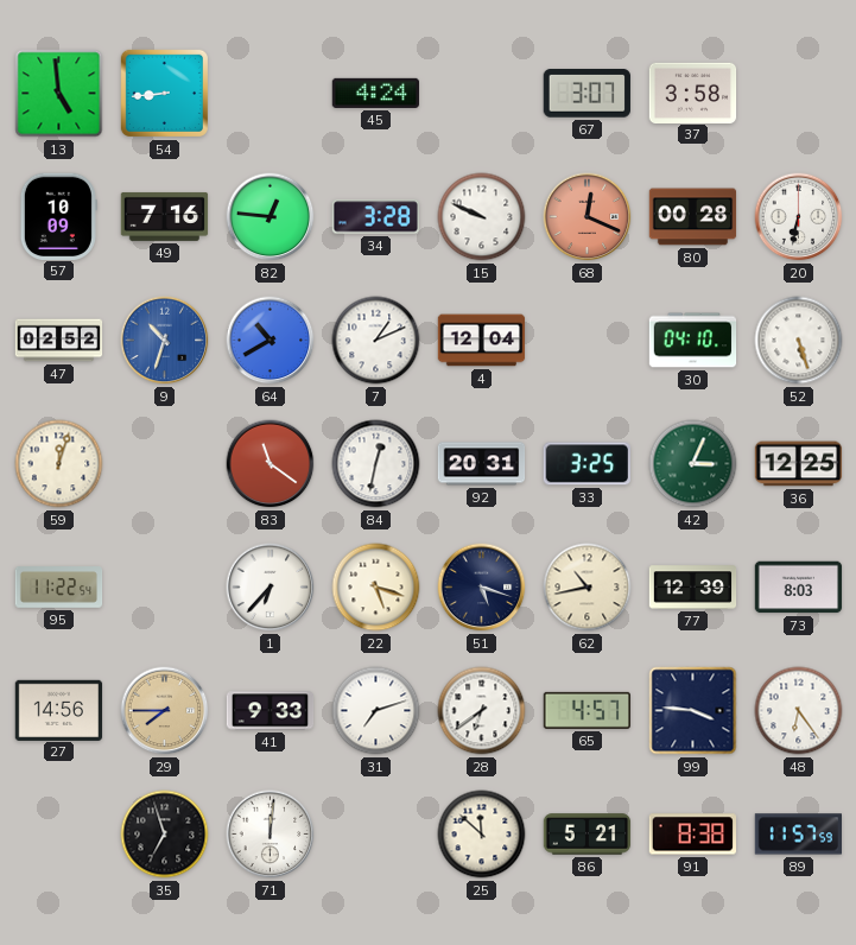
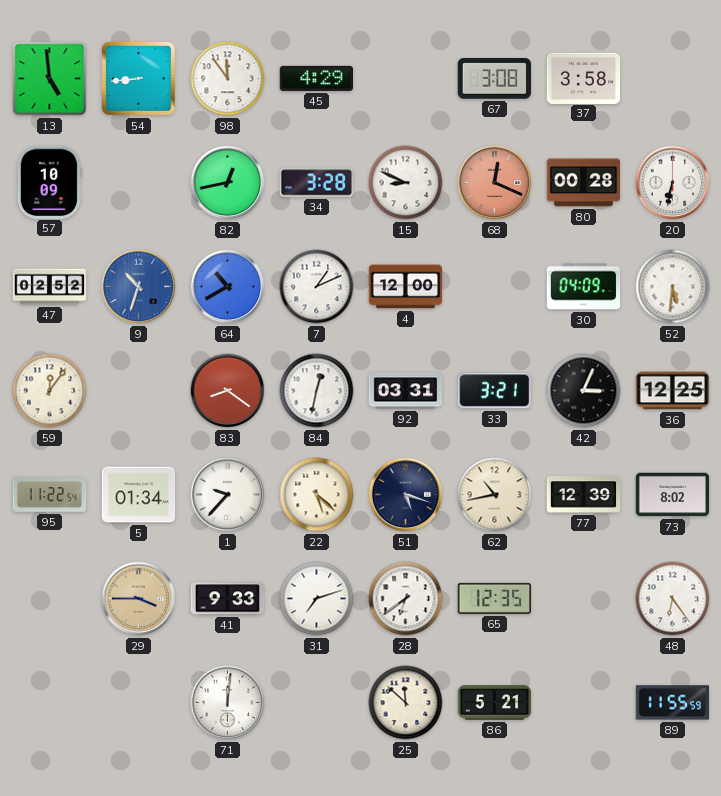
98: none -> 11:54 (228, 79)
45: 4:24 -> 4:29 (317, 78)
67: 3:07 -> 3:08 (494, 79)
49: 7:16 -> none (165, 216)
82: 12:46 -> 12:43 (228, 183)
15: 9:49 -> 8:49 (406, 183)
4: 12:04 -> 12:00 (406, 287)
30: 04:10 -> 04:09 (584, 287)
52: 5:27 -> 5:31 (673, 287)
59: 12:03 -> 12:06 (50, 391)
83: 11:21 -> 8:21 (228, 391)
92: 20:31 -> 03:31 (406, 391)
33: 3:25 -> 3:21 (494, 391)
42 dial: green -> black (584, 391)
5: none -> 01:34 (139, 495)
1: 6:37 -> 9:37 (228, 495)
22: 5:18 -> 5:22 (317, 495)
73: 8:03 -> 8:02 (673, 495)
27: 14:56 -> none (59, 710)
29: 7:45 -> 3:45 (139, 599)
65: 4:57 -> 12:35 (494, 598)
99: 3:46 -> none (693, 711)
35: 6:57 -> none (165, 835)
91: 8:38 -> none (692, 835)
89: 11:57 -> 11:55 (672, 703)
